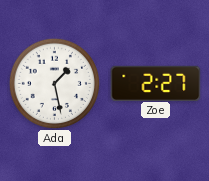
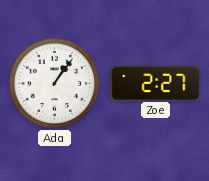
Ada: 1:28 -> 1:06 (54, 83)
